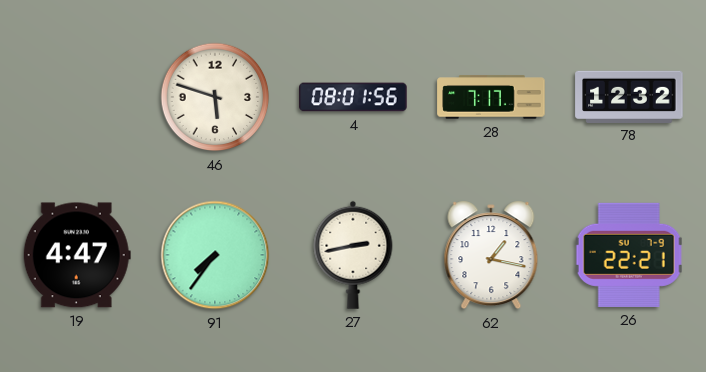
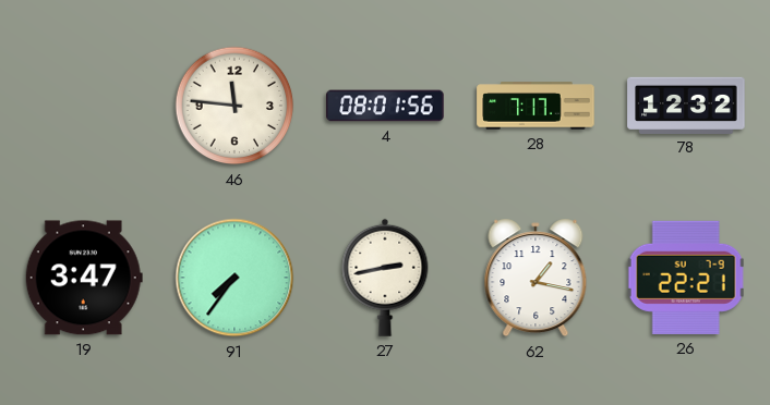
46: 5:48 -> 11:46 (234, 106)
19: 4:47 -> 3:47 (84, 278)
